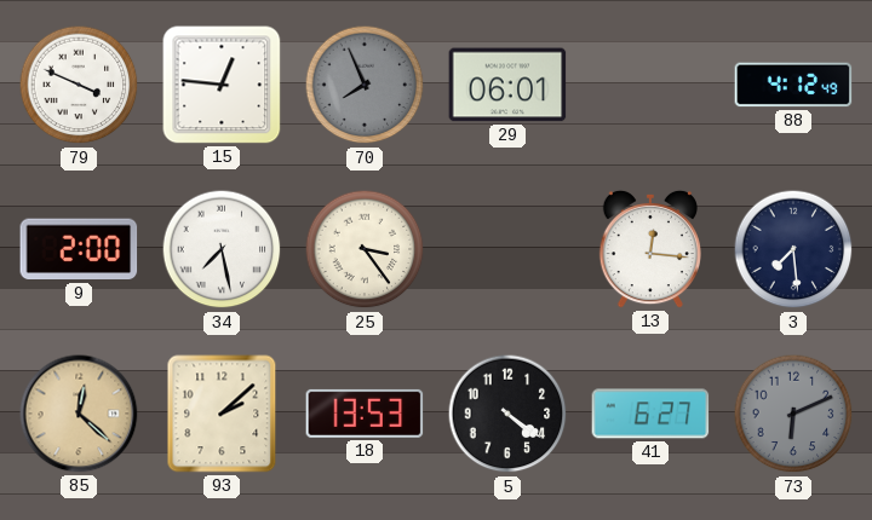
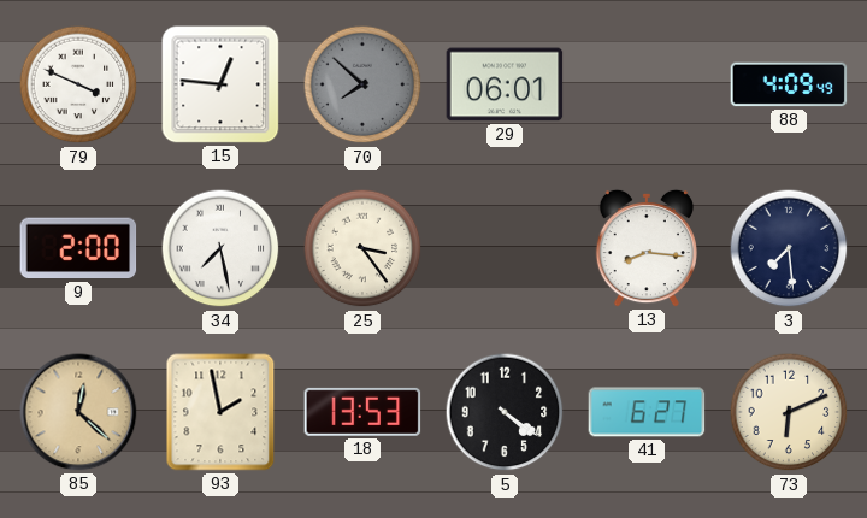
70: 7:56 -> 7:52 (362, 84)
88: 4:12 -> 4:09 (789, 84)
13: 12:16 -> 8:16 (647, 248)
93: 2:08 -> 1:58 (220, 412)
73 dial: grey -> cream (789, 412)
